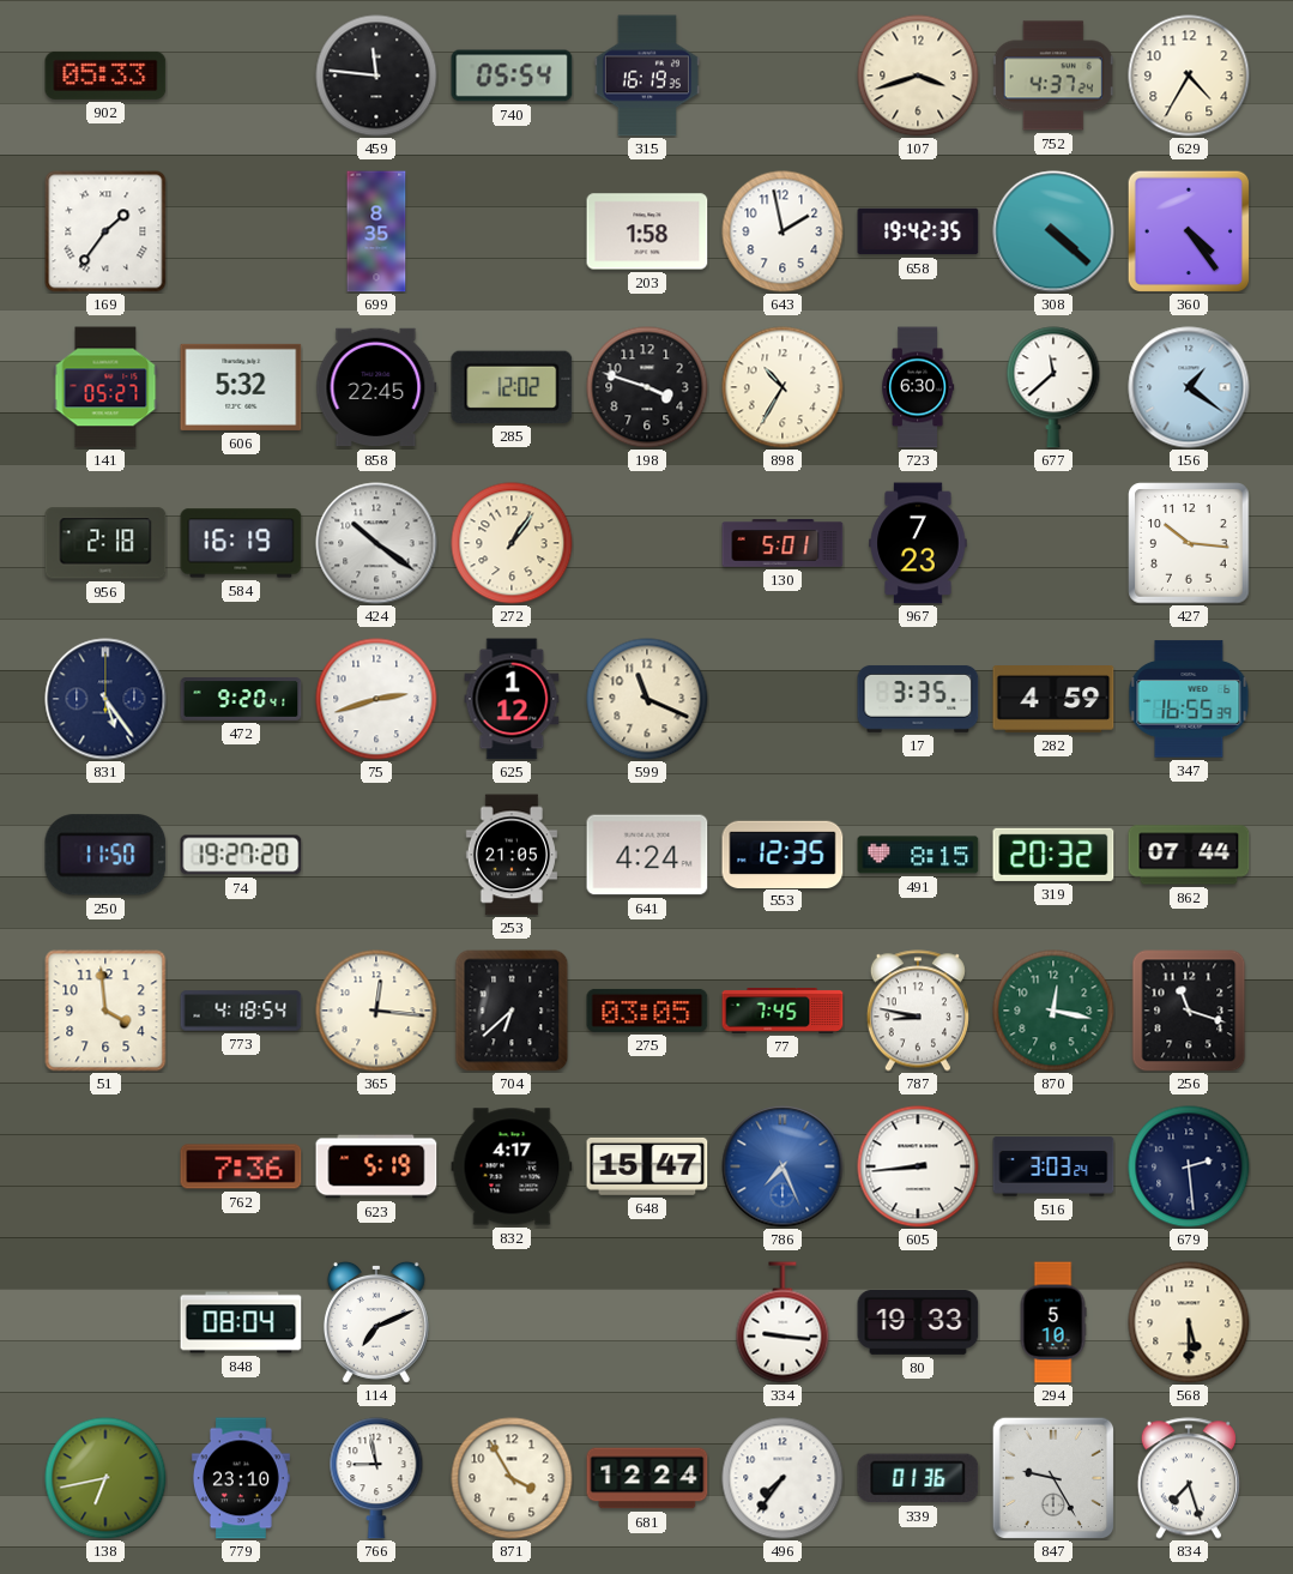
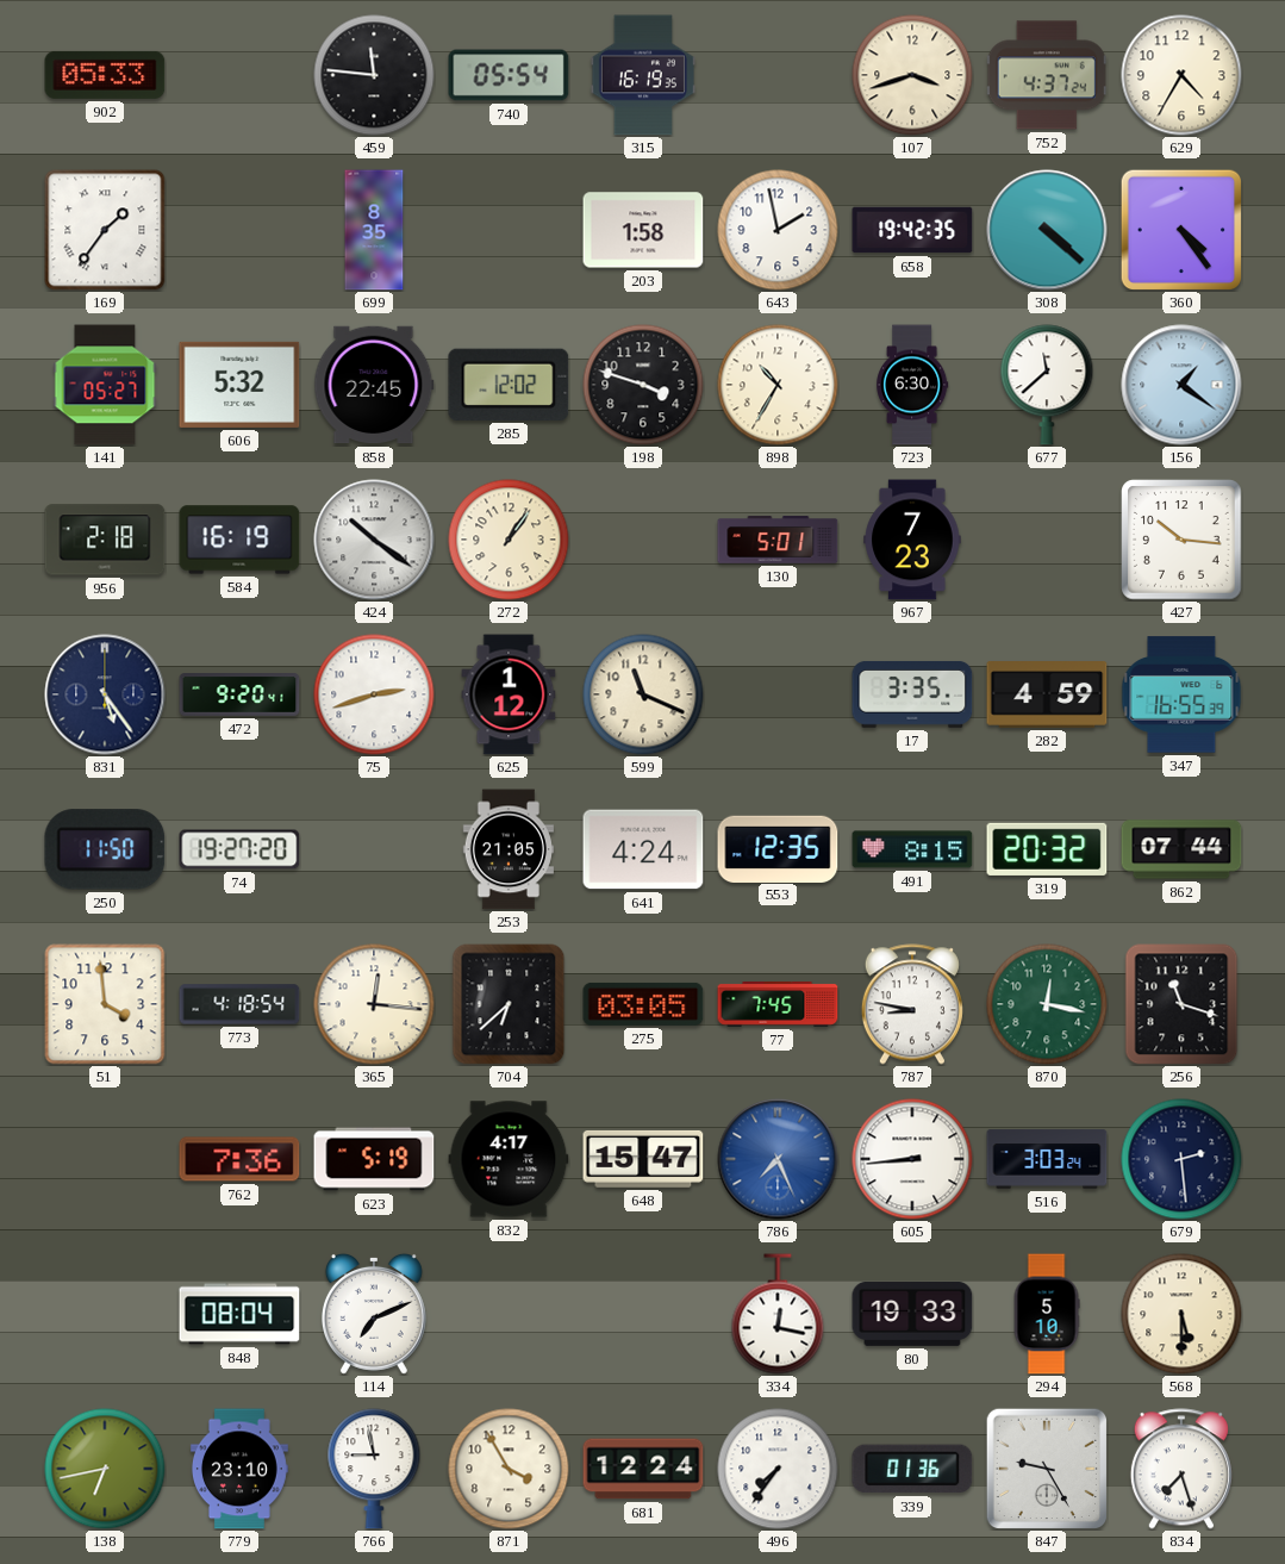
334: 9:16 -> 12:17 (778, 1314)
